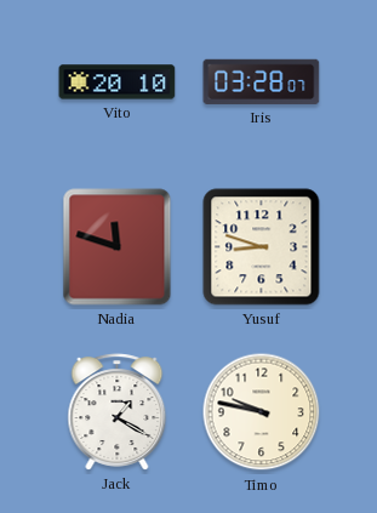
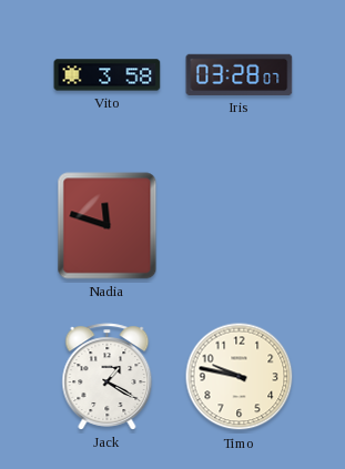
Vito: 20:10 -> 3:58 (108, 75)
Yusuf: 8:48 -> none (262, 247)
